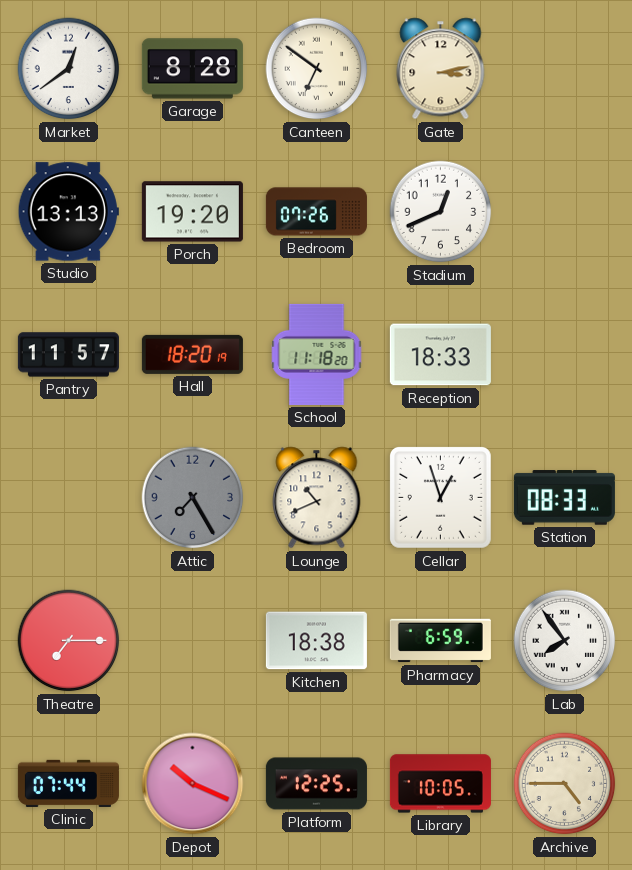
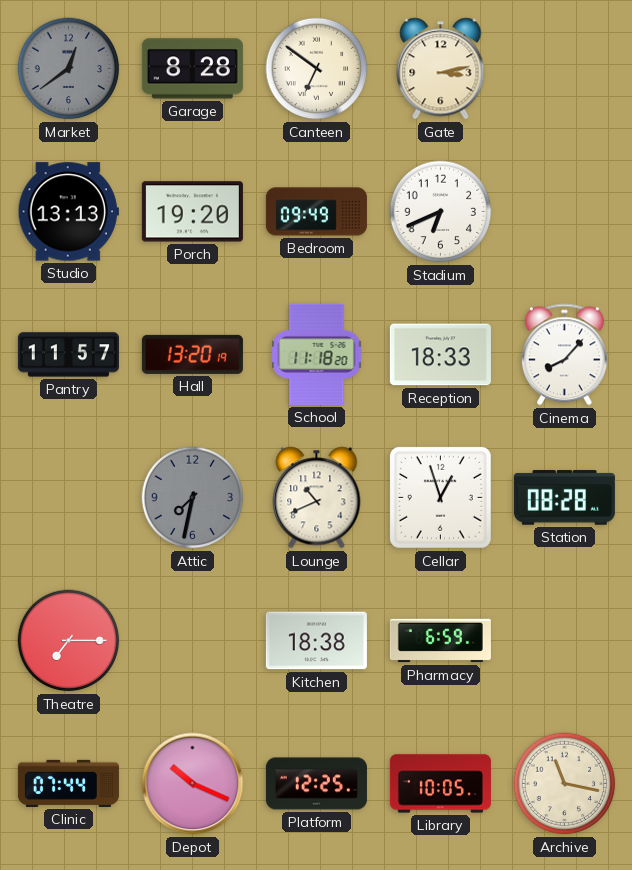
Market dial: white -> grey (69, 69)
Bedroom: 07:26 -> 09:49 (316, 212)
Stadium: 12:41 -> 6:41 (441, 212)
Hall: 18:20 -> 13:20 (192, 354)
Cinema: none -> 8:07 (564, 355)
Attic: 7:25 -> 7:32 (193, 498)
Station: 08:33 -> 08:28 (564, 498)
Lab: 7:54 -> none (565, 641)
Archive: 4:45 -> 11:17 (565, 784)
